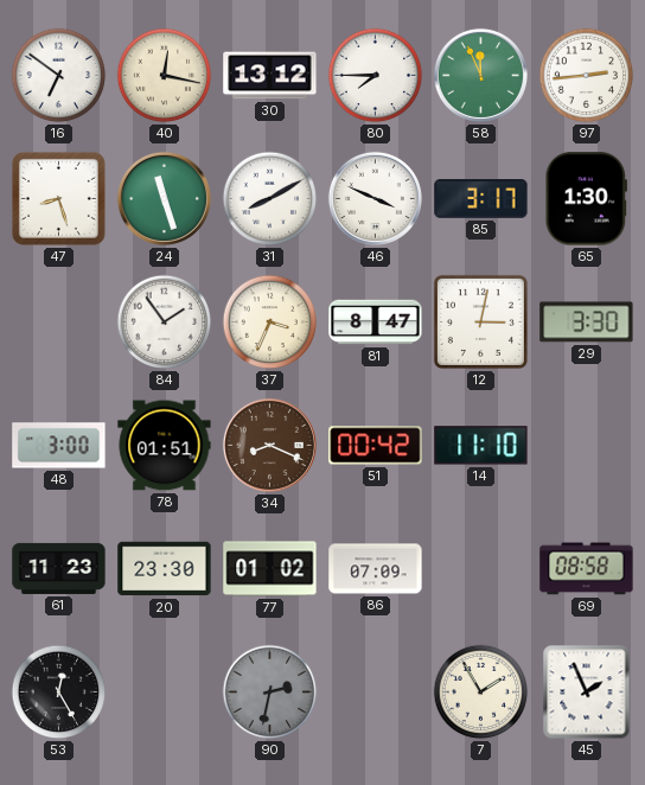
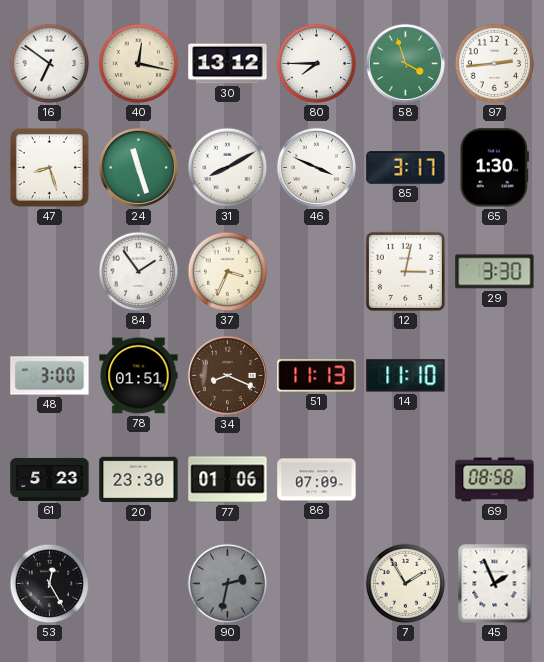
58: 11:56 -> 3:57 (405, 63)
81: 8:47 -> none (376, 323)
51: 00:42 -> 11:13 (317, 376)
61: 11:23 -> 5:23 (50, 479)
77: 01:02 -> 01:06 (228, 480)
